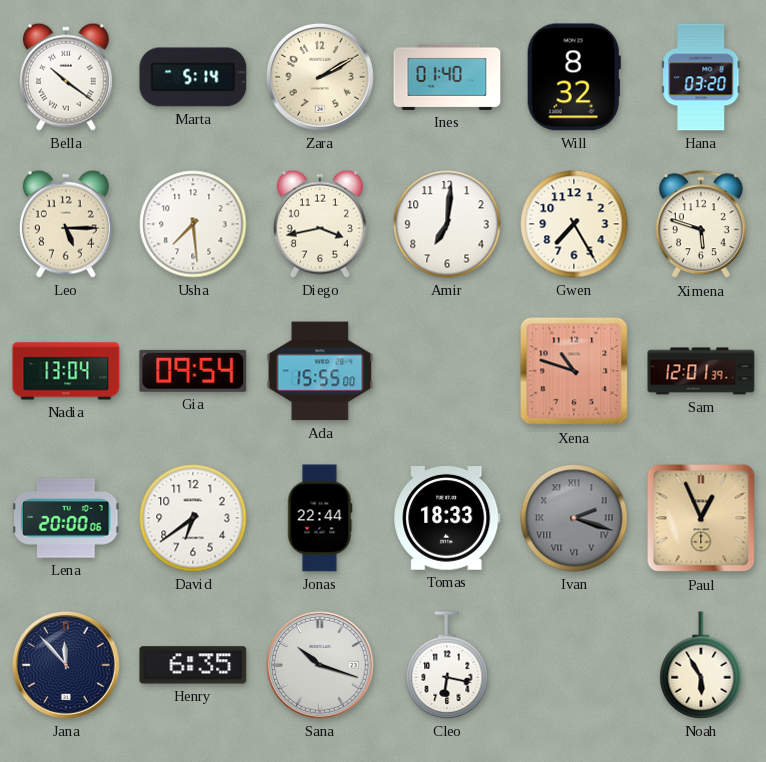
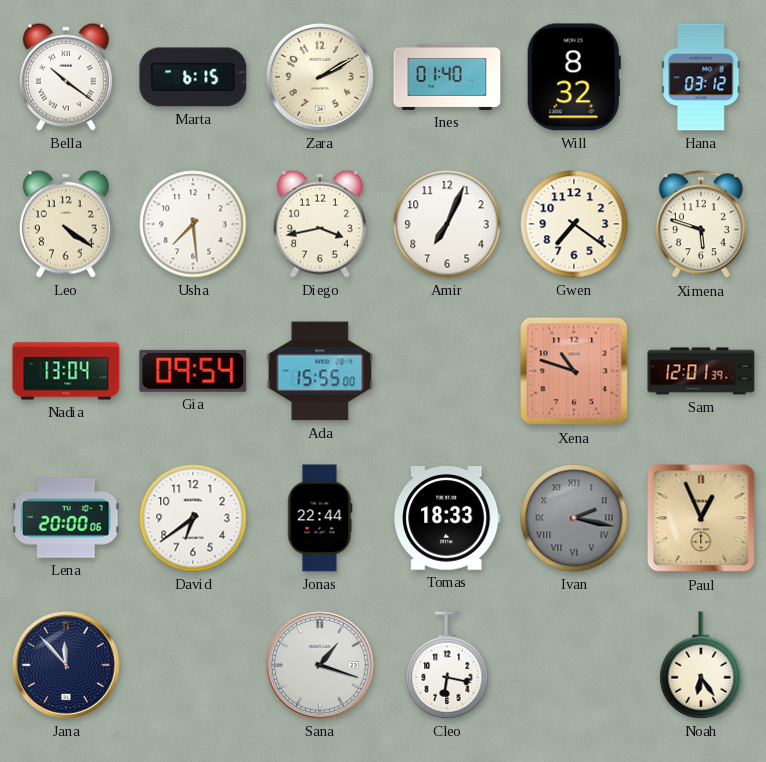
Marta: 5:14 -> 6:15 (193, 77)
Hana: 03:20 -> 03:12 (701, 77)
Leo: 5:15 -> 4:21 (66, 224)
Amir: 7:01 -> 7:04 (447, 224)
Gwen: 7:25 -> 7:21 (574, 224)
Ivan: 2:18 -> 2:17 (574, 518)
Henry: 6:35 -> none (193, 665)
Sana: 10:18 -> 1:18 (320, 665)
Noah: 5:55 -> 6:24 (701, 665)
